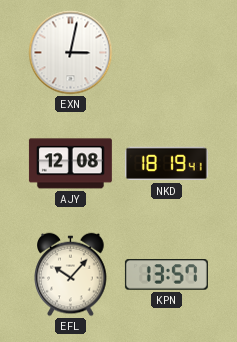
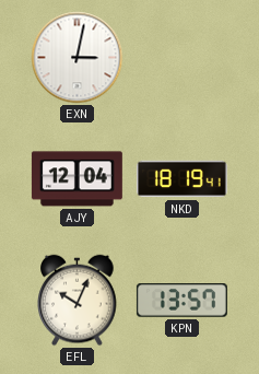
AJY: 12:08 -> 12:04 (76, 179)
EFL: 10:07 -> 10:04 (78, 301)
